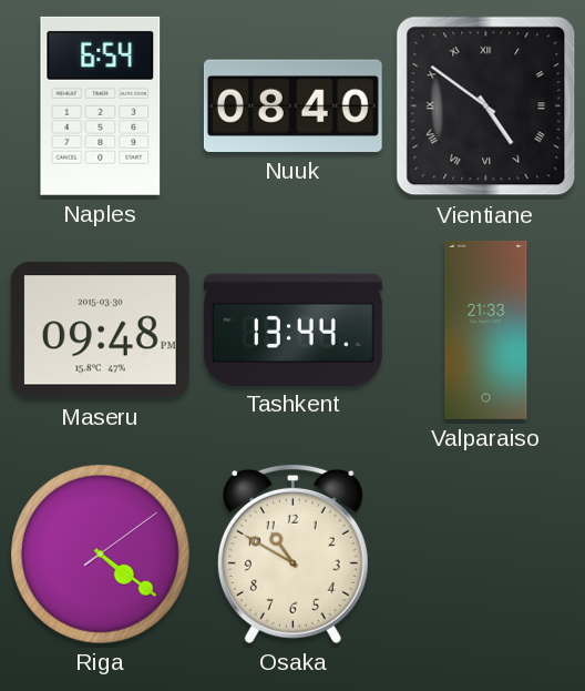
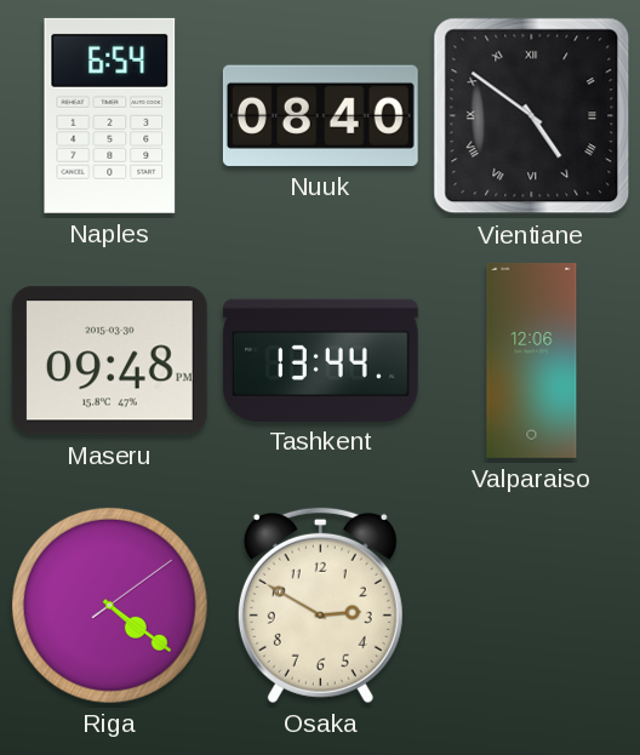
Valparaiso: 21:33 -> 12:06 (532, 360)
Osaka: 10:50 -> 2:50 (320, 605)
